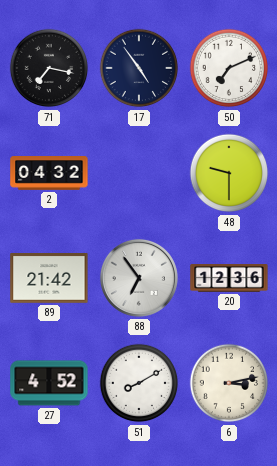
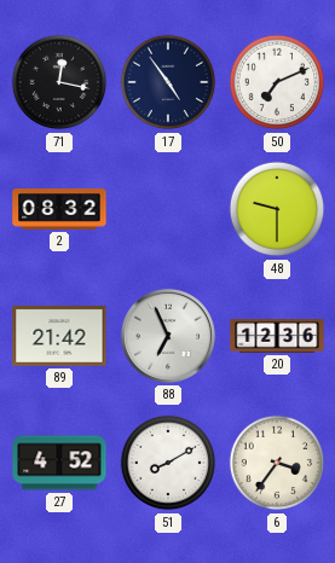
71: 7:17 -> 12:17 (59, 82)
2: 04:32 -> 08:32 (59, 209)
88: 6:54 -> 6:56 (168, 336)
6: 3:13 -> 3:36 (277, 463)
